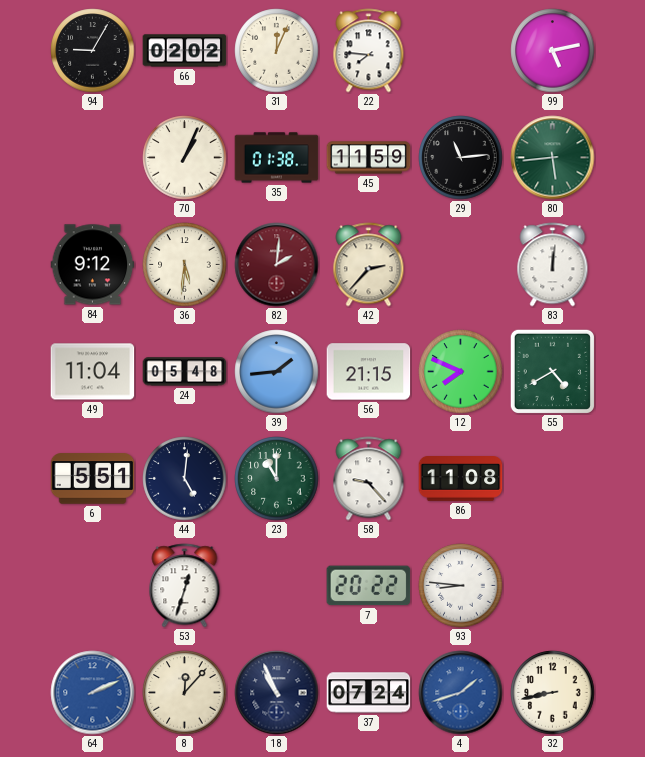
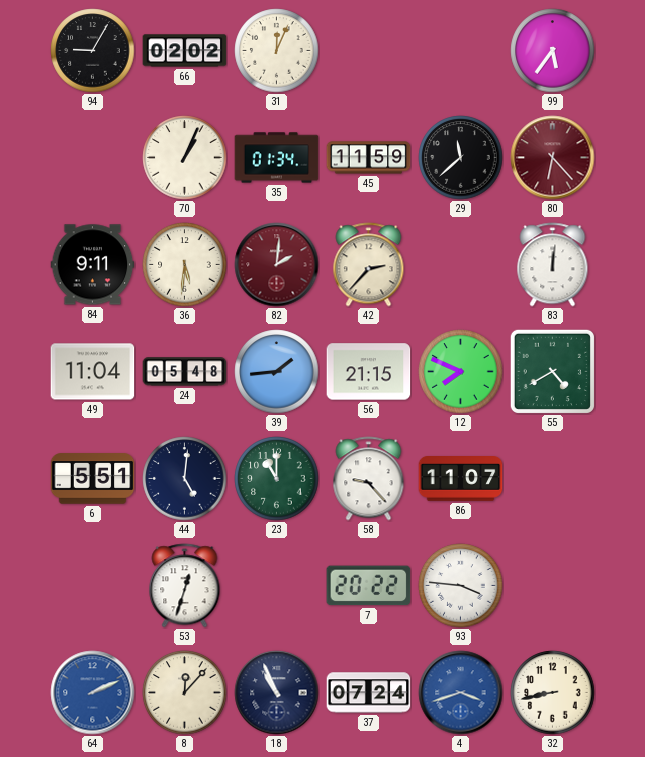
22: 7:46 -> none (369, 51)
99: 5:13 -> 5:36 (553, 51)
35: 01:38 -> 01:34 (277, 158)
29: 11:14 -> 11:38 (461, 158)
80: 5:44 -> 6:23 (553, 158)
80 dial: green -> burgundy (553, 158)
84: 9:12 -> 9:11 (93, 265)
86: 11:08 -> 11:07 (461, 479)
93: 8:46 -> 3:46 (461, 586)
4: 1:42 -> 3:42 (461, 693)
